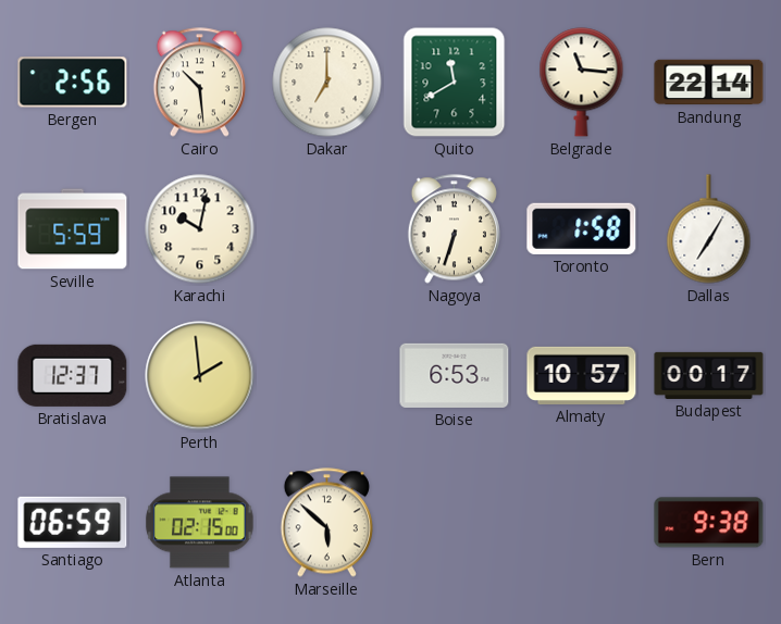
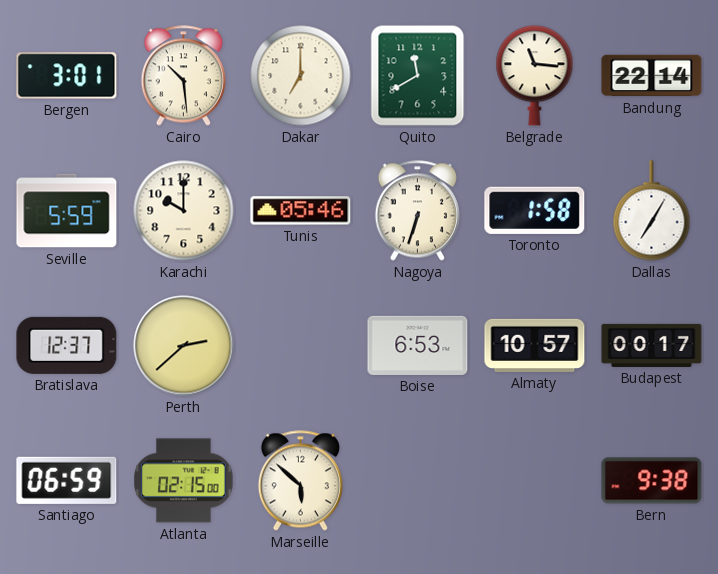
Bergen: 2:56 -> 3:01 (67, 76)
Karachi: 10:02 -> 10:00 (184, 211)
Tunis: none -> 05:46 (301, 211)
Perth: 1:59 -> 2:38 (184, 346)
